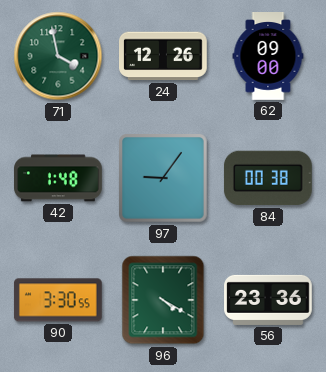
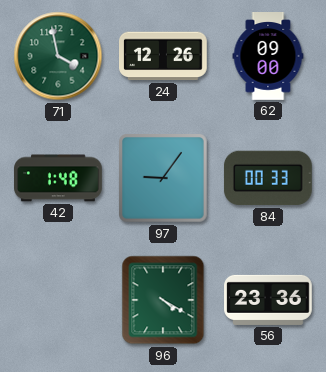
84: 00:38 -> 00:33 (268, 178)
90: 3:30 -> none (58, 300)
